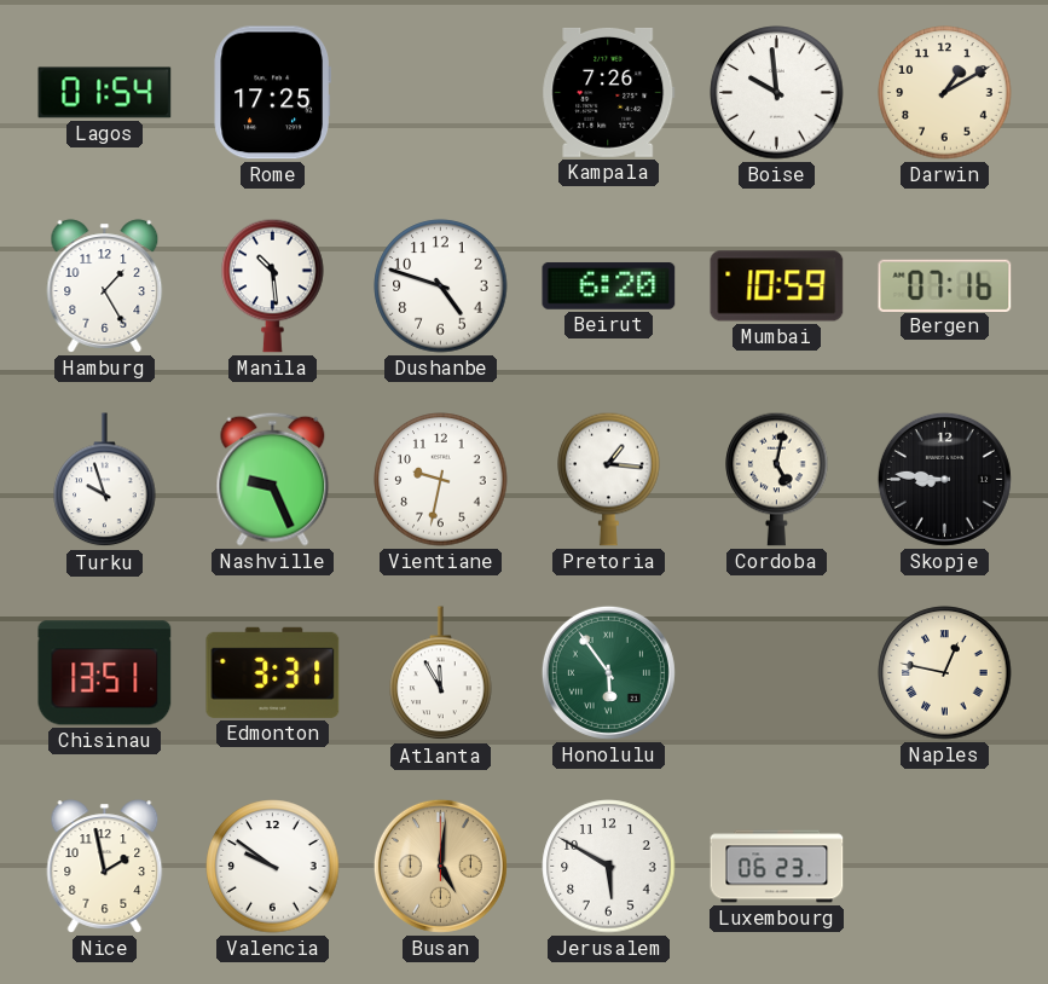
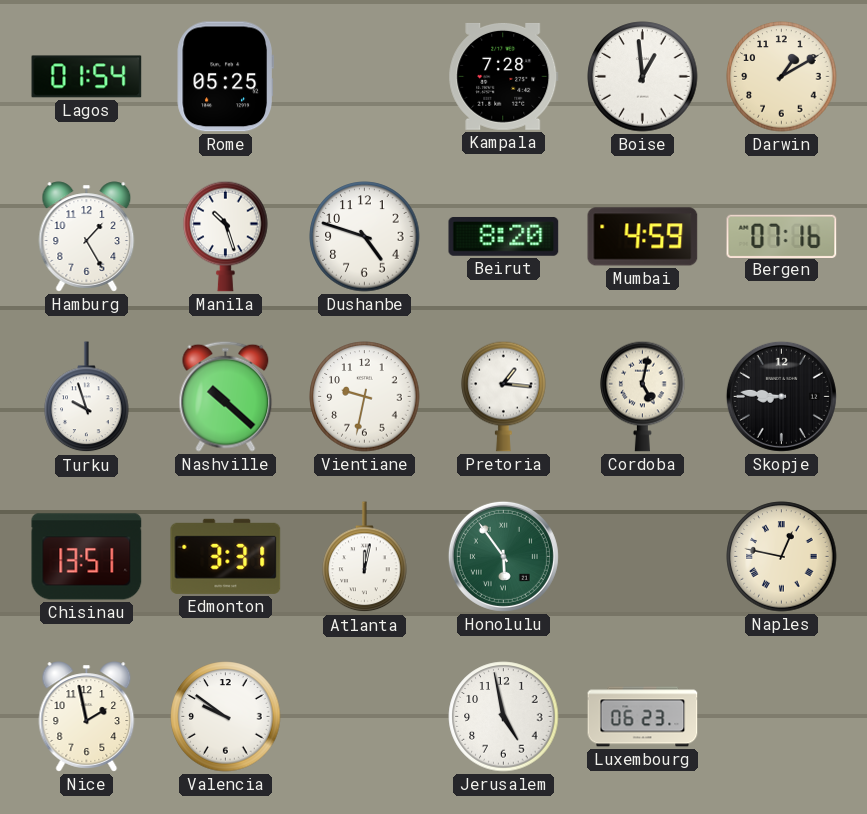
Rome: 17:25 -> 05:25 (225, 77)
Kampala: 7:26 -> 7:28 (504, 76)
Boise: 9:59 -> 12:59 (643, 77)
Manila: 10:29 -> 10:27 (226, 236)
Beirut: 6:20 -> 8:20 (504, 236)
Mumbai: 10:59 -> 4:59 (643, 237)
Nashville: 9:26 -> 10:22 (226, 396)
Atlanta: 11:55 -> 12:02 (365, 557)
Busan: 5:01 -> none (440, 866)
Jerusalem: 5:50 -> 4:58 (504, 717)
